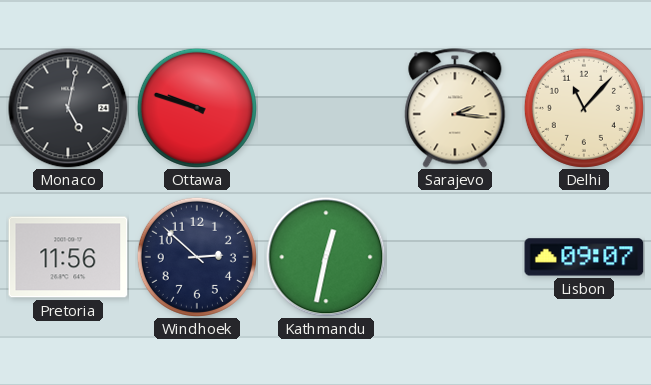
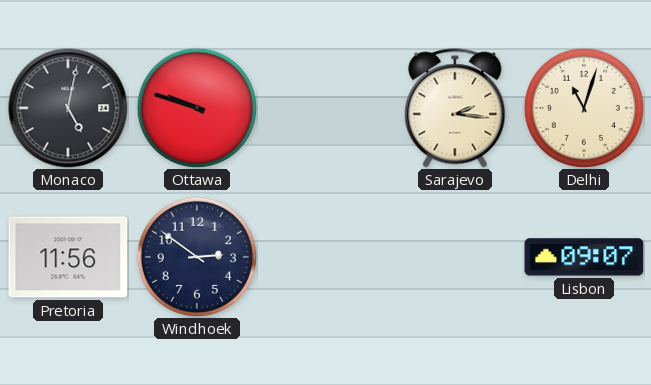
Delhi: 11:07 -> 11:03 (584, 108)
Windhoek: 2:52 -> 2:51 (197, 257)
Kathmandu: 12:32 -> none (326, 257)
